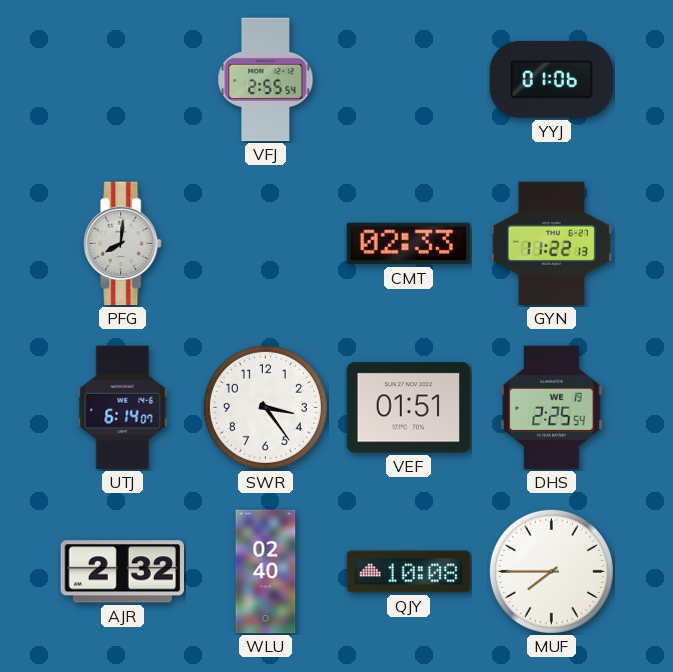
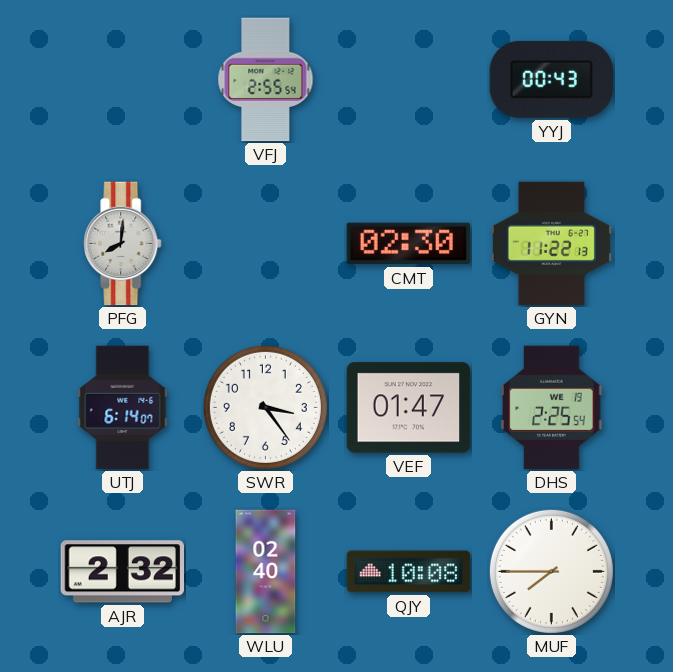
YYJ: 01:06 -> 00:43 (552, 79)
CMT: 02:33 -> 02:30 (409, 244)
VEF: 01:51 -> 01:47 (409, 408)
